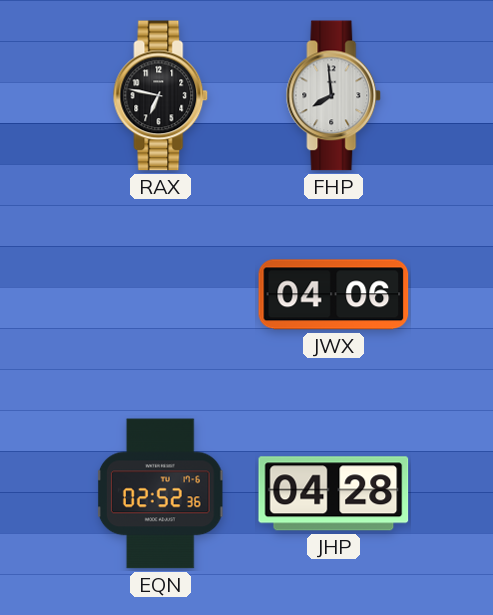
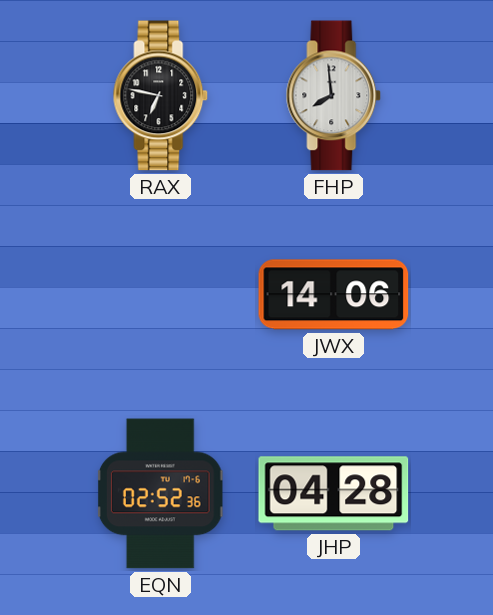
JWX: 04:06 -> 14:06 (334, 295)
